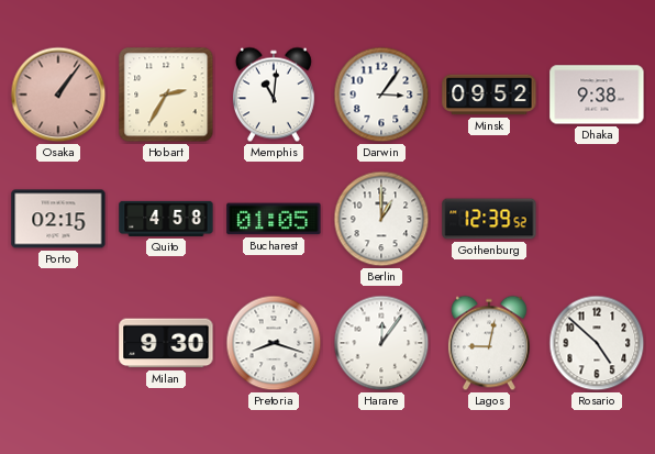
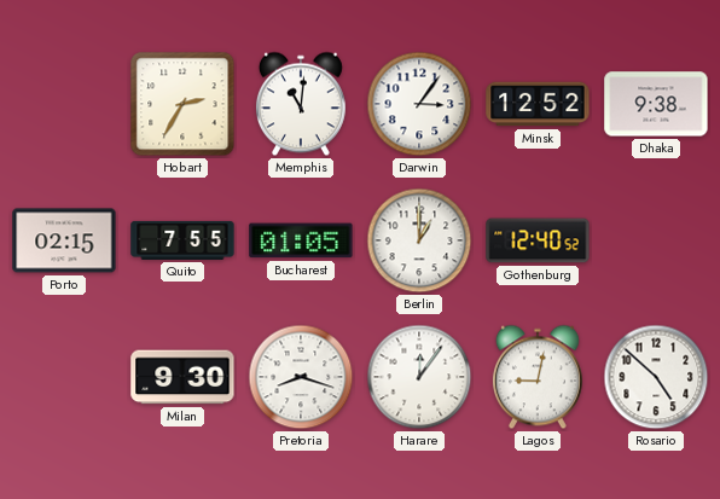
Osaka: 1:06 -> none (58, 95)
Minsk: 09:52 -> 12:52 (538, 104)
Quito: 4:58 -> 7:55 (182, 240)
Gothenburg: 12:39 -> 12:40 (538, 240)
